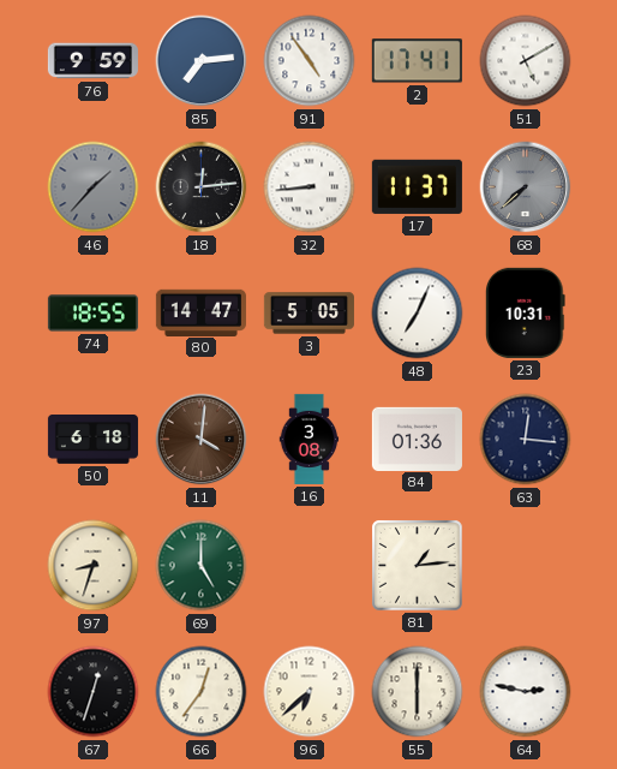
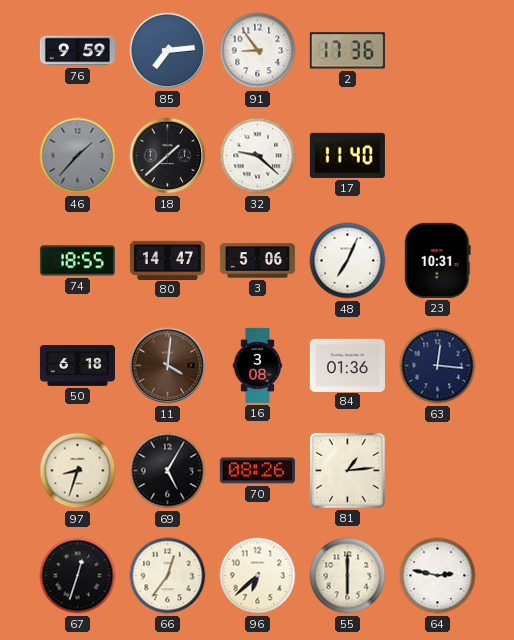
91: 4:54 -> 8:54 (258, 51)
2: 17:41 -> 17:36 (347, 51)
51: 5:10 -> none (526, 61)
18: 12:14 -> 1:38 (168, 156)
32: 8:44 -> 9:22 (258, 156)
17: 11:37 -> 11:40 (347, 155)
68: 7:38 -> none (526, 187)
3: 5:05 -> 5:06 (257, 261)
69: 5:00 -> 5:05 (168, 471)
69 dial: green -> black (168, 471)
70: none -> 08:26 (257, 471)
